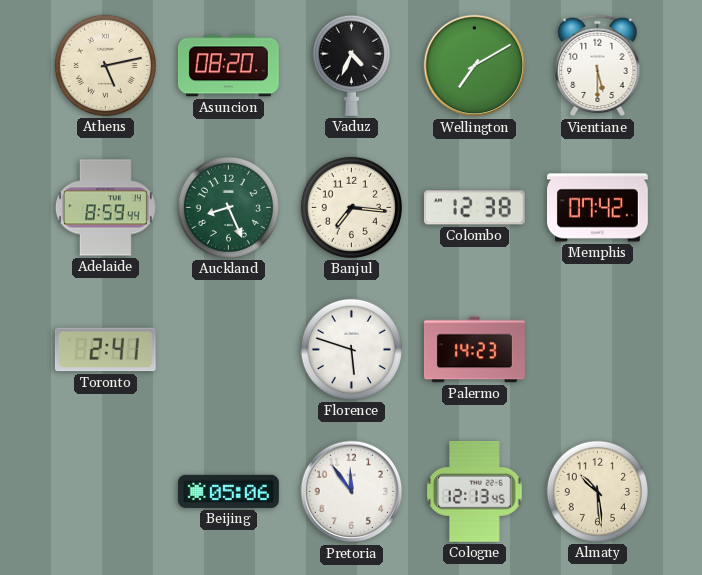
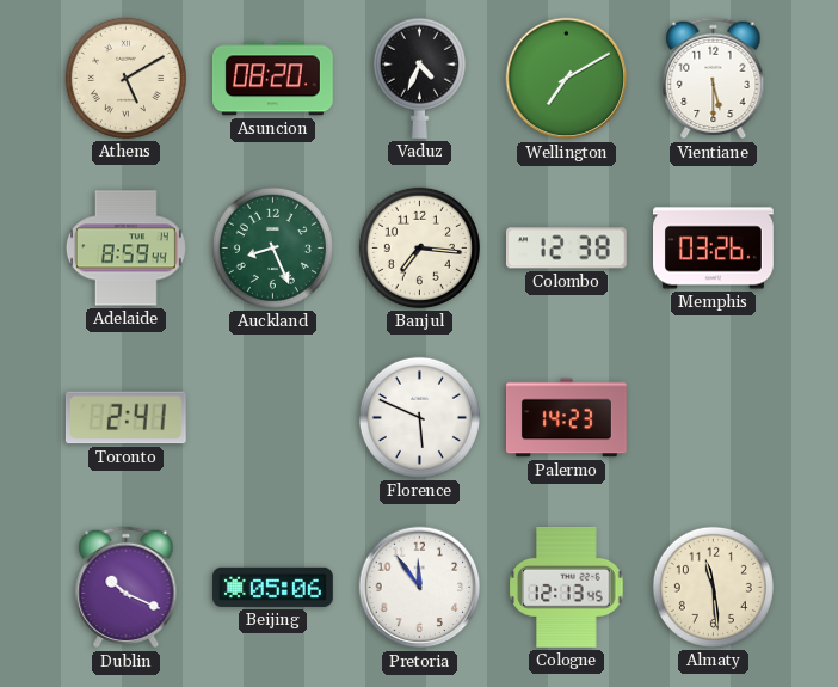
Athens: 5:13 -> 5:10 (125, 78)
Memphis: 07:42 -> 03:26 (714, 249)
Florence: 5:48 -> 5:49 (419, 417)
Dublin: none -> 10:19 (127, 588)
Almaty: 10:29 -> 11:29 (713, 587)
